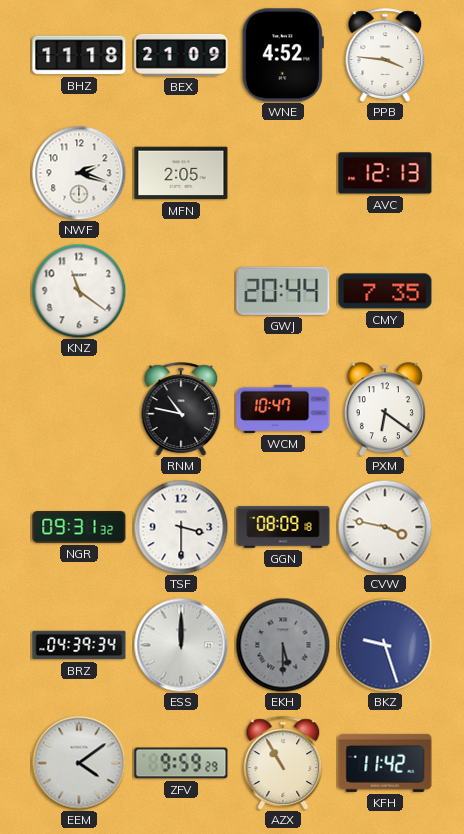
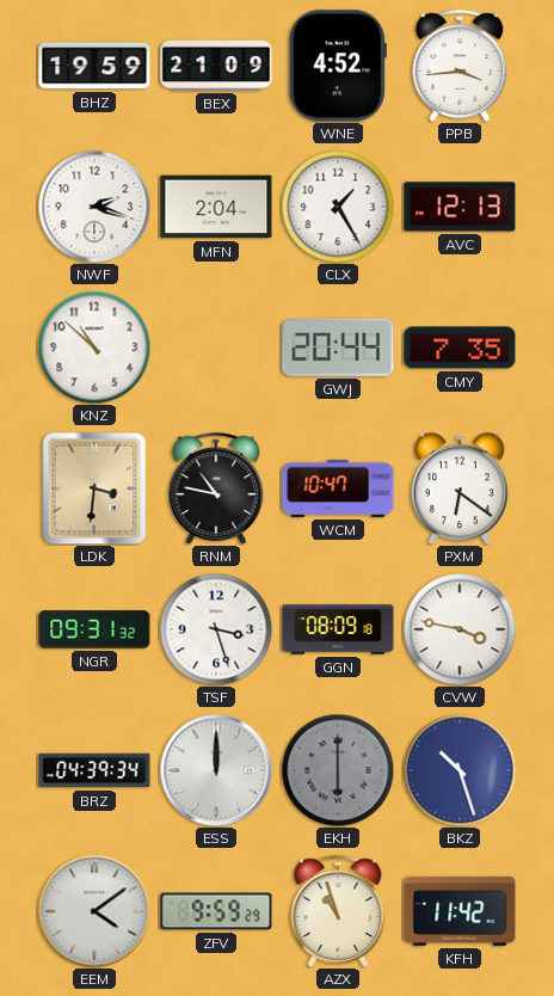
BHZ: 11:18 -> 19:59 (94, 66)
PPB: 3:46 -> 3:44 (460, 66)
MFN: 2:05 -> 2:04 (216, 207)
CLX: none -> 1:25 (338, 207)
KNZ: 11:21 -> 10:52 (94, 348)
LDK: none -> 3:31 (94, 488)
TSF: 3:30 -> 3:27 (216, 629)
EKH: 5:30 -> 6:00 (338, 770)
BKZ: 9:27 -> 10:27 (460, 770)
AZX: 10:55 -> 10:57 (338, 911)
